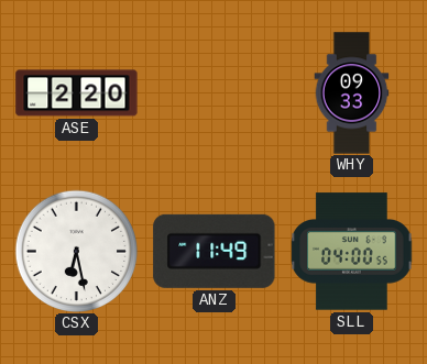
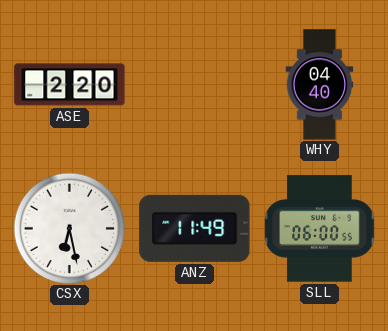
WHY: 09:33 -> 04:40 (320, 85)
SLL: 04:00 -> 06:00 (320, 229)
